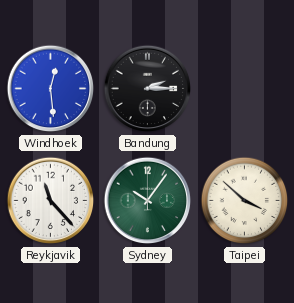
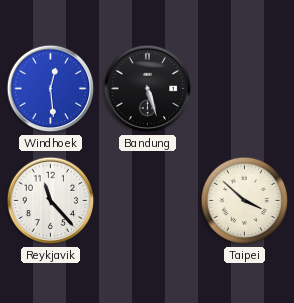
Bandung: 2:15 -> 5:27 (148, 89)
Sydney: 10:06 -> none (148, 201)
